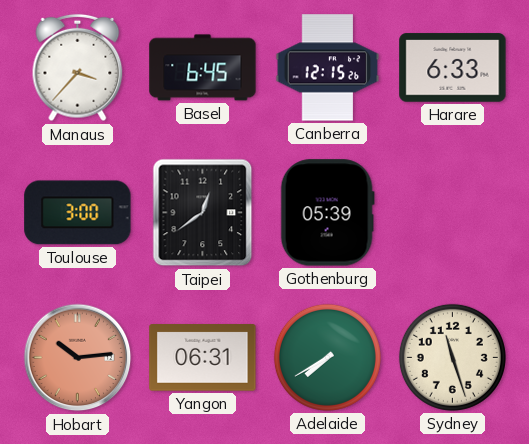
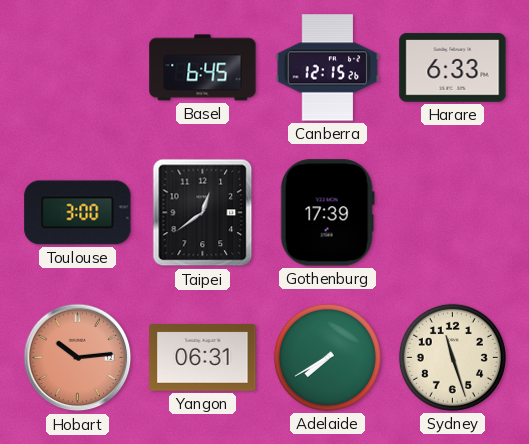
Manaus: 3:37 -> none (78, 68)
Gothenburg: 05:39 -> 17:39 (327, 213)
